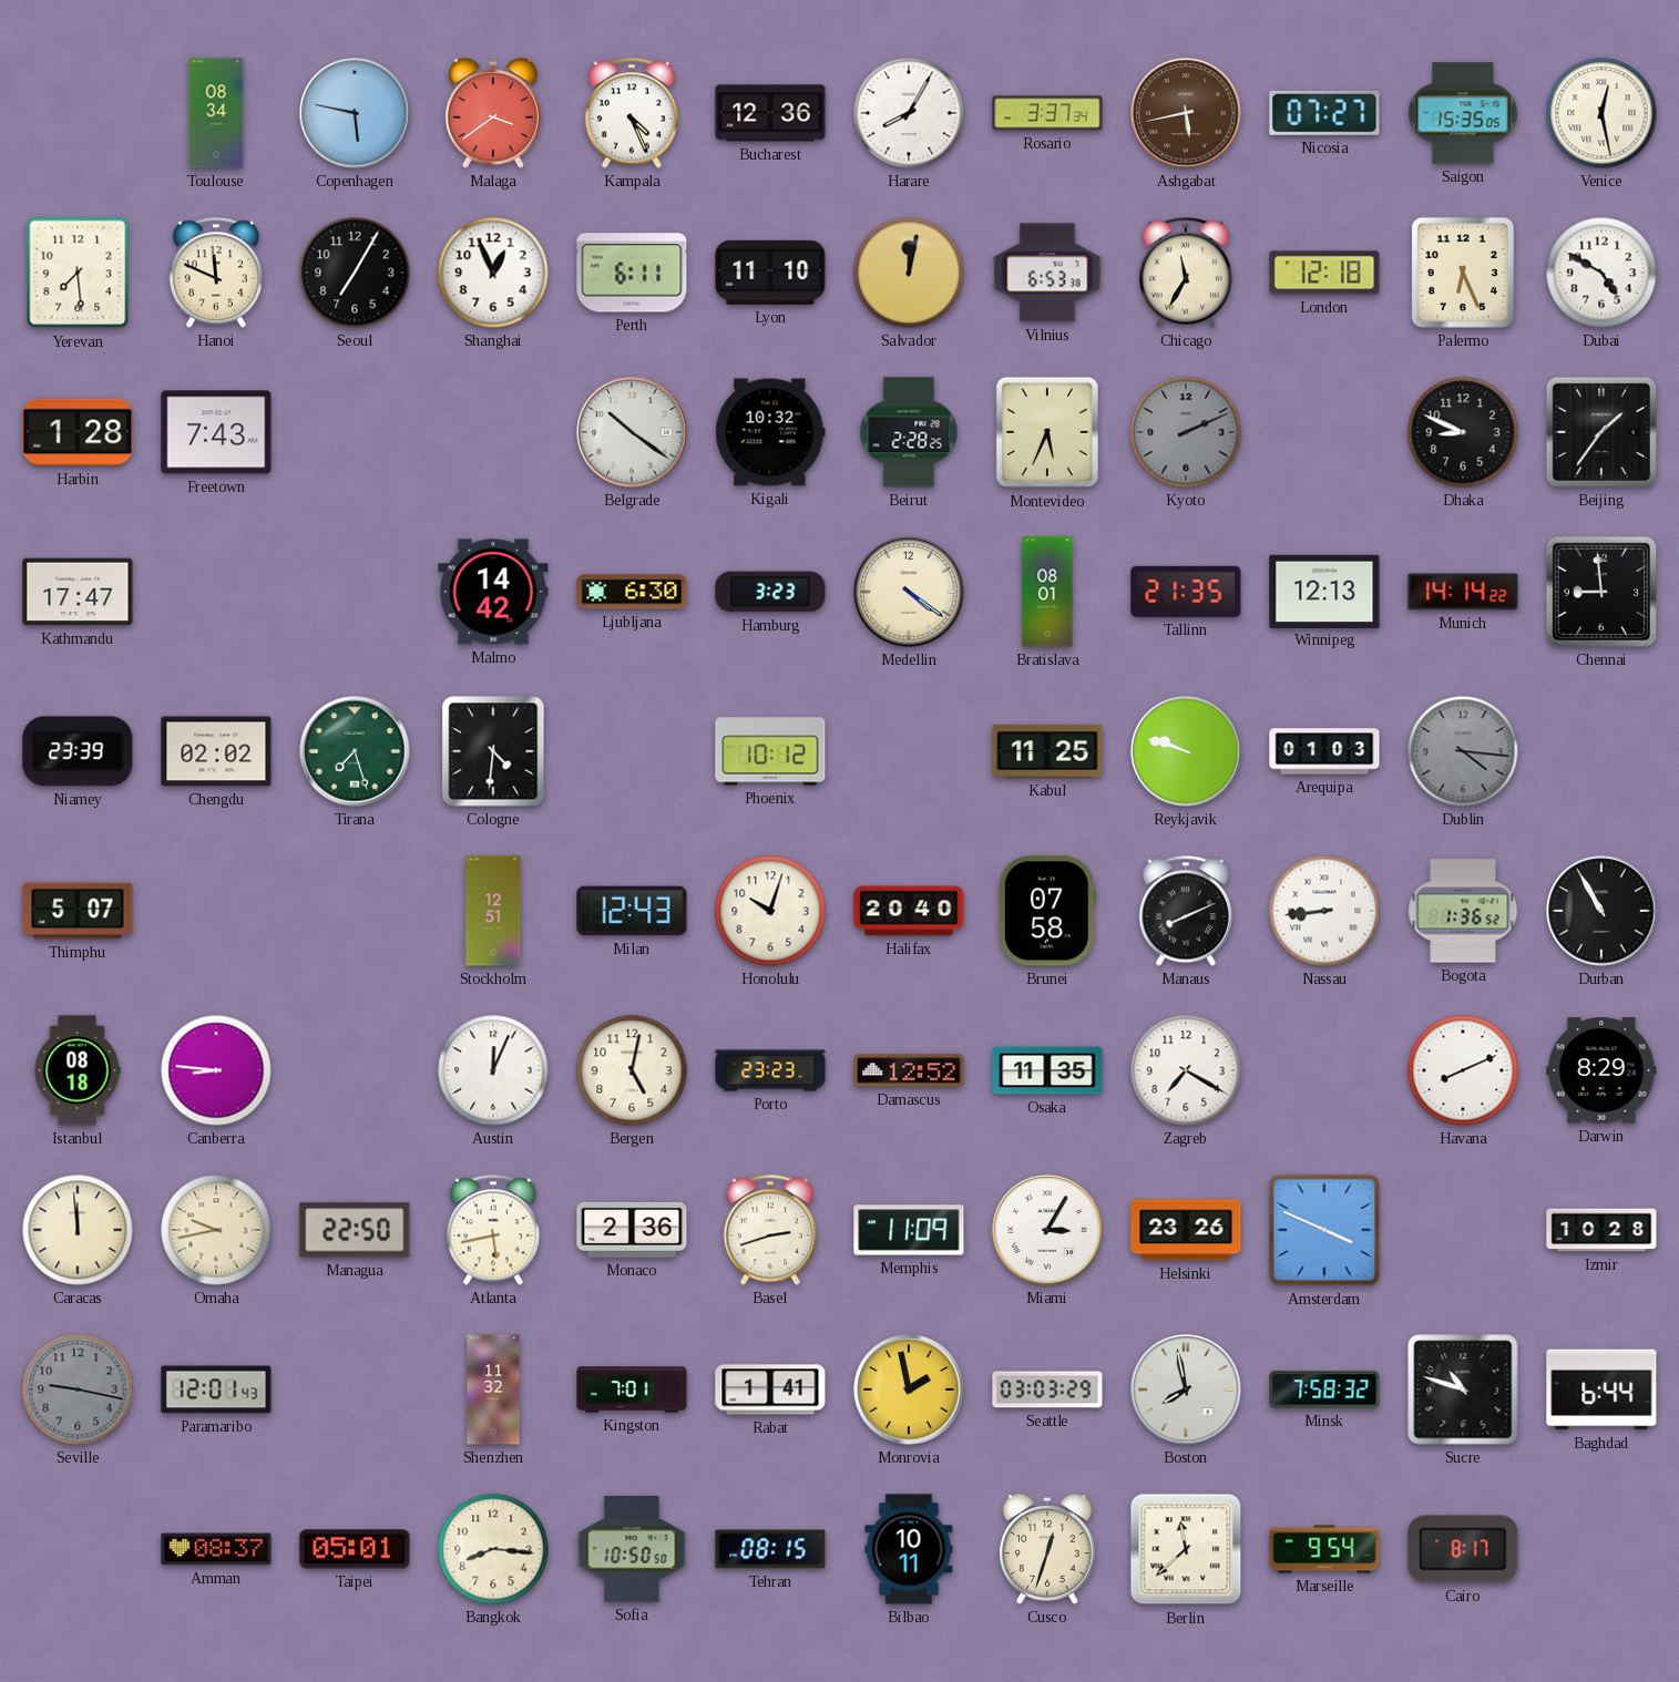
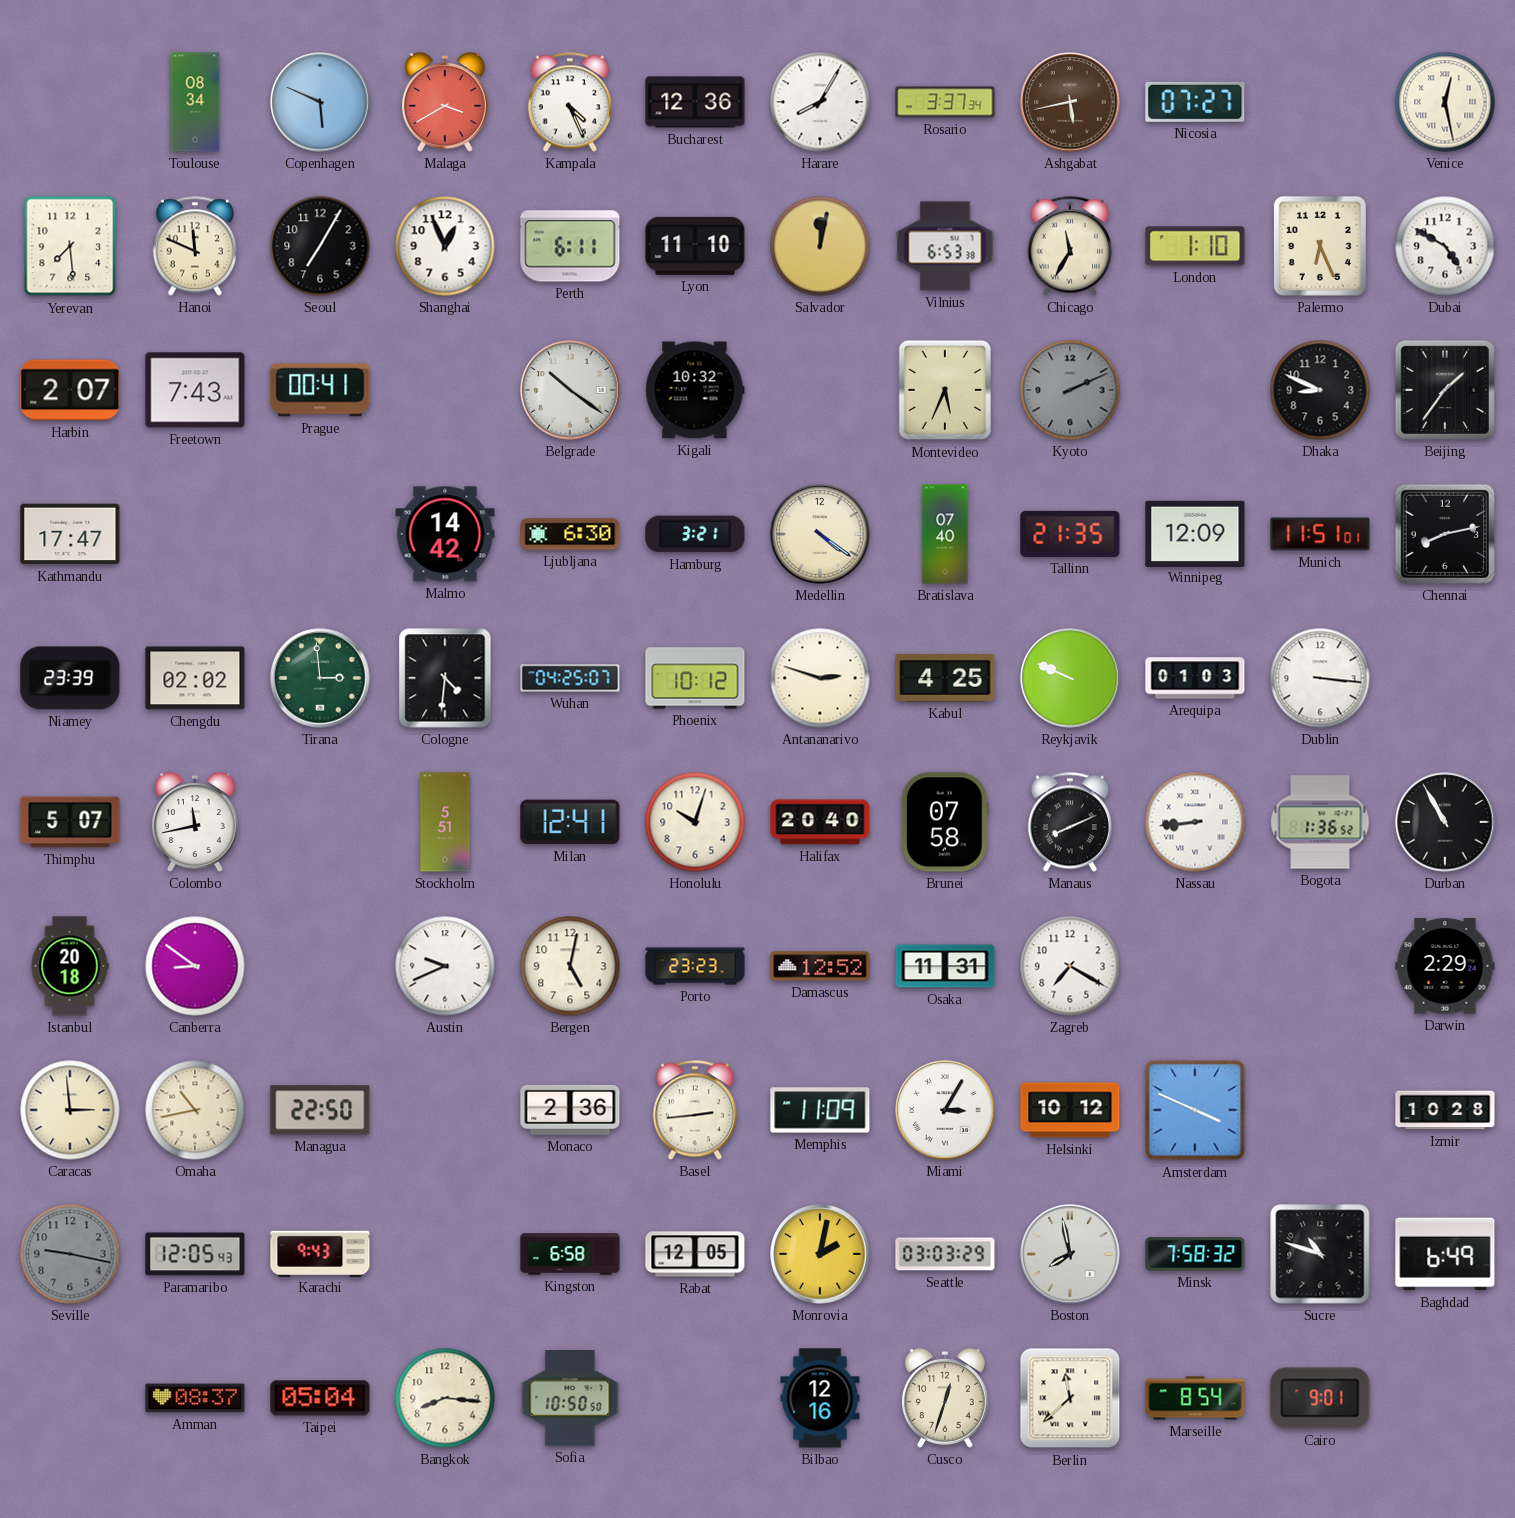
Copenhagen: 5:47 -> 5:49 (320, 102)
Malaga: 3:39 -> 3:40 (445, 102)
Saigon: 15:35 -> none (1463, 113)
London: 12:18 -> 1:10 (1195, 246)
Harbin: 1:28 -> 2:07 (70, 390)
Prague: none -> 00:41 (320, 390)
Beirut: 2:28 -> none (909, 432)
Hamburg: 3:23 -> 3:21 (695, 534)
Bratislava: 08:01 -> 07:40 (945, 534)
Winnipeg: 12:13 -> 12:09 (1195, 533)
Munich: 14:14 -> 11:51 (1320, 534)
Chennai: 8:59 -> 8:13 (1445, 534)
Tirana: 7:27 -> 2:59 (320, 678)
Wuhan: none -> 04:25 (570, 678)
Antananarivo: none -> 2:48 (820, 678)
Kabul: 11:25 -> 4:25 (945, 679)
Reykjavik: 9:48 -> 9:49 (1070, 678)
Dublin: 4:16 -> 3:16 (1320, 678)
Dublin dial: grey -> white (1320, 678)
Colombo: none -> 11:43 (195, 822)
Stockholm: 12:51 -> 5:51 (445, 822)
Milan: 12:43 -> 12:41 (570, 822)
Istanbul: 08:18 -> 20:18 (70, 966)
Canberra: 8:46 -> 8:51 (195, 966)
Austin: 12:04 -> 9:41 (445, 966)
Osaka: 11:35 -> 11:31 (945, 966)
Havana: 8:11 -> none (1463, 1070)
Darwin: 8:29 -> 2:29 (1445, 966)
Caracas: 11:59 -> 2:59 (70, 1110)
Omaha: 9:43 -> 10:43 (195, 1110)
Atlanta: 5:43 -> none (493, 1230)
Basel: 2:42 -> 2:44 (695, 1110)
Helsinki: 23:26 -> 10:12 (1070, 1110)
Paramaribo: 12:01 -> 12:05 (195, 1254)
Karachi: none -> 9:43 (320, 1253)
Shenzhen: 11:32 -> none (493, 1389)
Kingston: 7:01 -> 6:58 (570, 1254)
Rabat: 1:41 -> 12:05 (695, 1254)
Monrovia: 1:58 -> 2:02 (820, 1254)
Baghdad: 6:44 -> 6:49 (1445, 1254)
Taipei: 05:01 -> 05:04 (320, 1398)
Tehran: 08:15 -> none (770, 1549)
Bilbao: 10:11 -> 12:16 (820, 1398)
Marseille: 9:54 -> 8:54 (1195, 1398)
Cairo: 8:17 -> 9:01 (1320, 1398)
